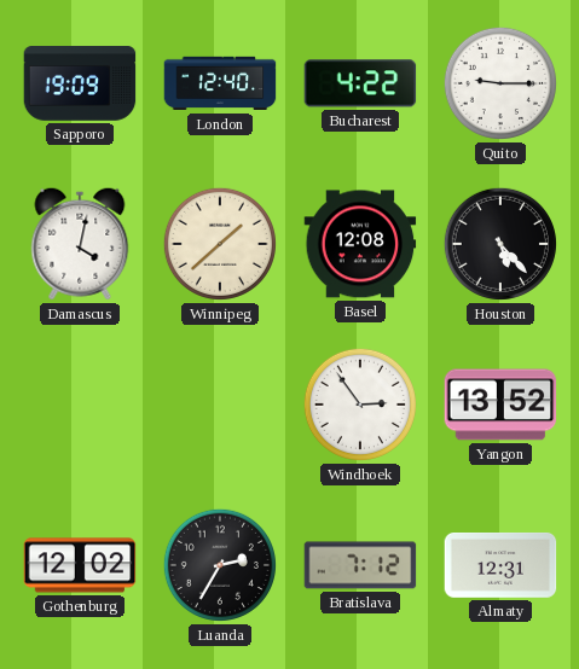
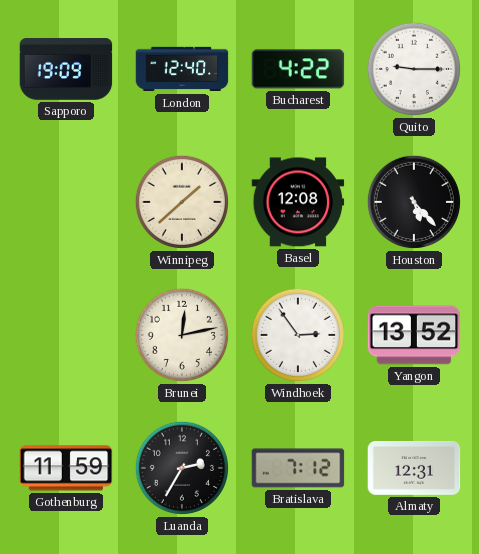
Damascus: 4:02 -> none (80, 244)
Brunei: none -> 12:13 (182, 335)
Gothenburg: 12:02 -> 11:59 (66, 468)
